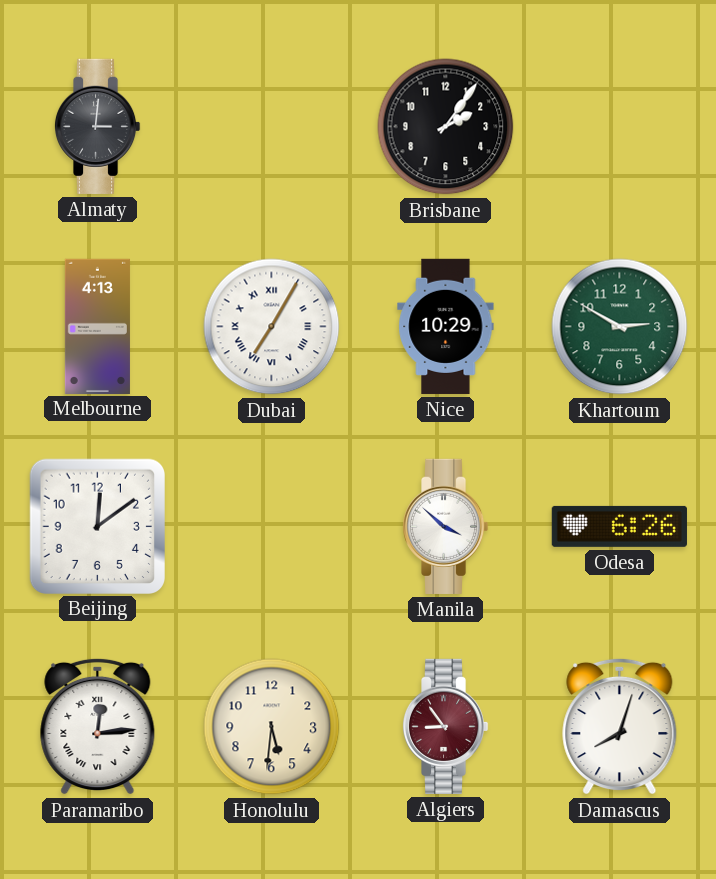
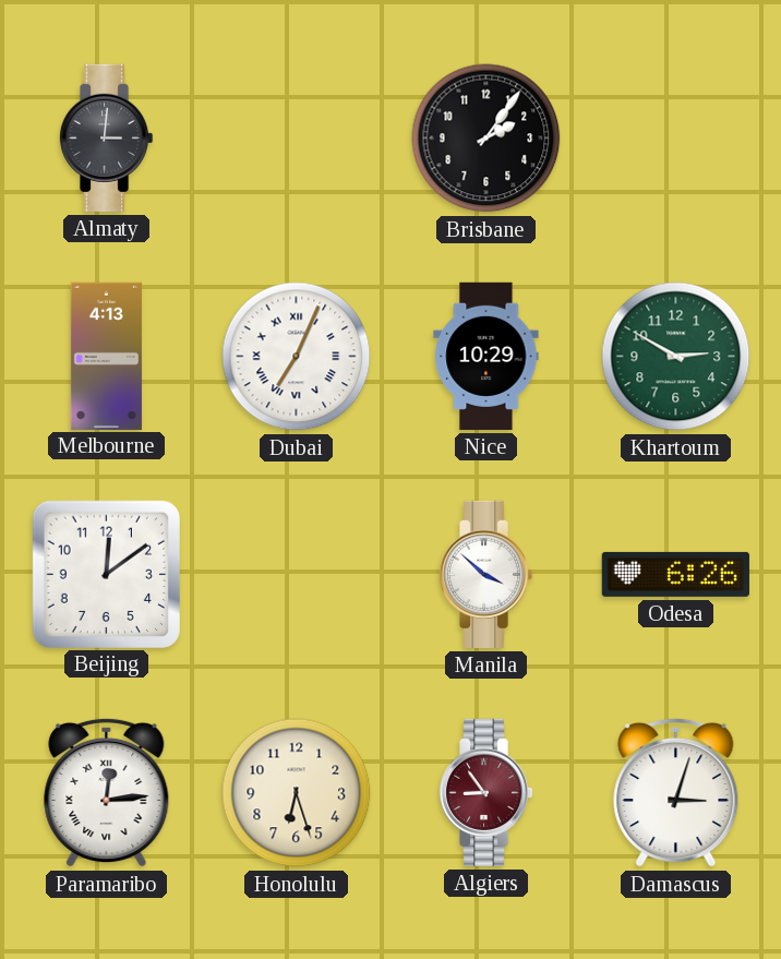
Dubai: 7:05 -> 7:04 (297, 357)
Honolulu: 5:31 -> 6:27 (297, 793)
Damascus: 8:03 -> 3:03 (676, 792)
